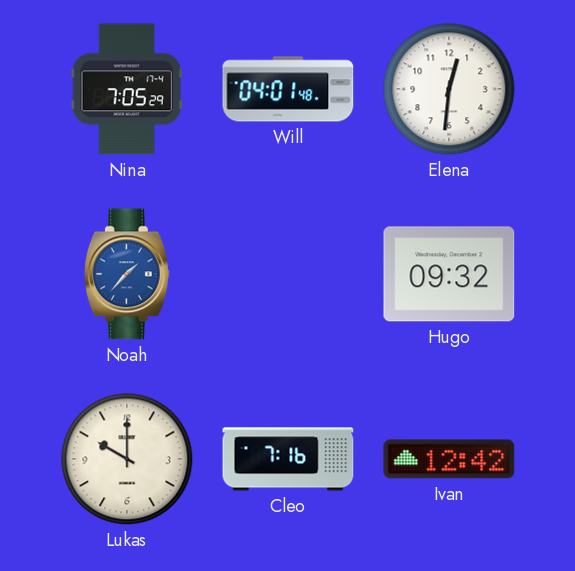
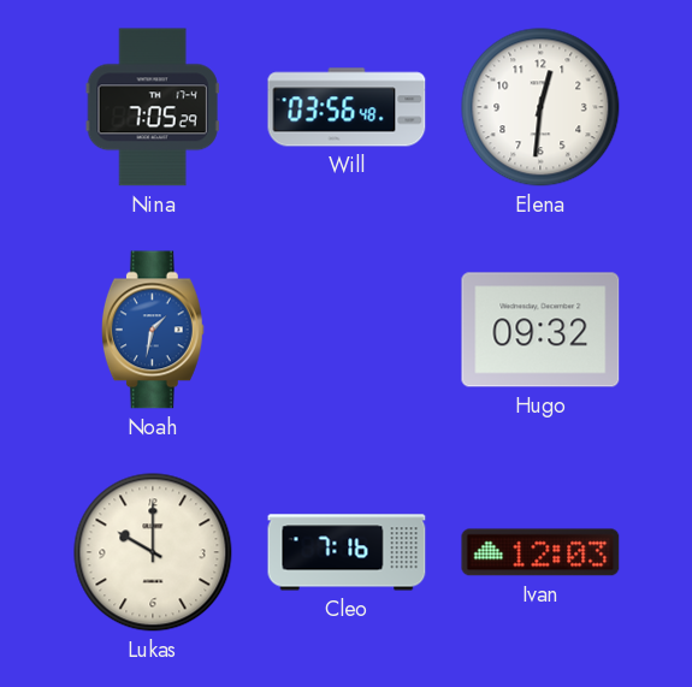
Will: 04:01 -> 03:56 (347, 107)
Noah: 1:37 -> 1:32 (153, 330)
Ivan: 12:42 -> 12:03 (540, 552)
